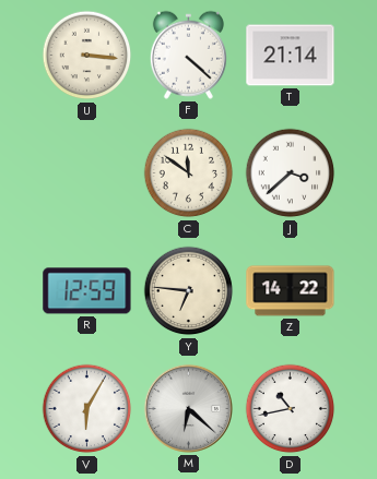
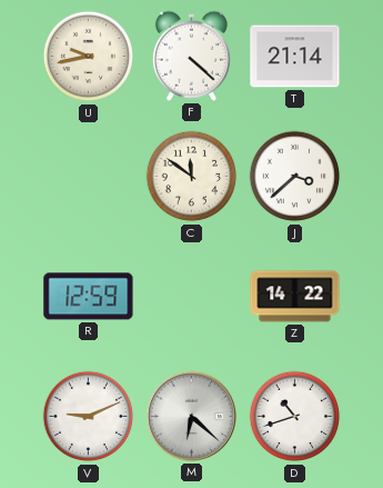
U: 3:16 -> 9:43 (89, 57)
Y: 6:46 -> none (189, 291)
V: 6:05 -> 9:11 (89, 417)
D: 10:43 -> 10:42 (295, 417)
